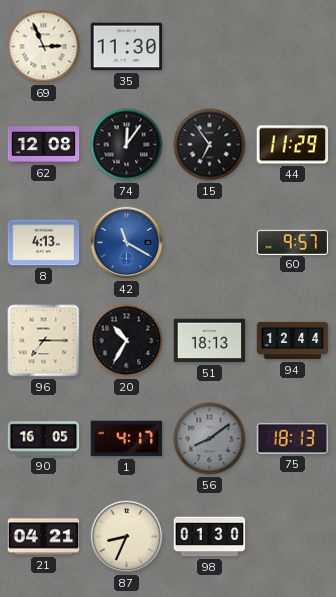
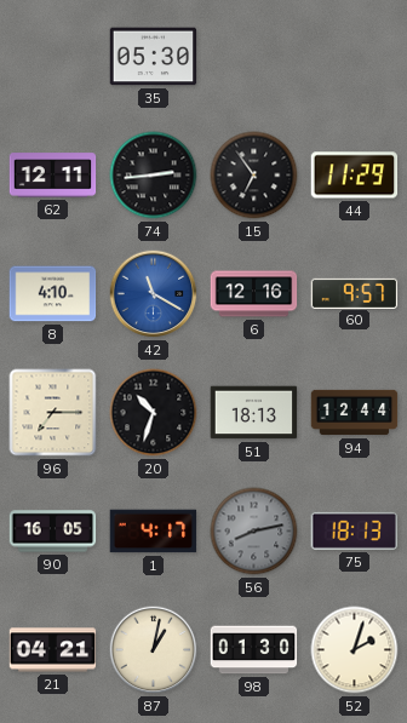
69: 2:56 -> none (44, 47)
35: 11:30 -> 05:30 (154, 57)
62: 12:08 -> 12:11 (53, 176)
74: 12:06 -> 2:44 (154, 176)
8: 4:13 -> 4:10 (53, 294)
6: none -> 12:16 (254, 294)
20: 10:35 -> 10:33 (154, 413)
56: 8:09 -> 8:13 (254, 532)
87: 8:34 -> 1:02 (154, 650)
52: none -> 2:03 (355, 650)
